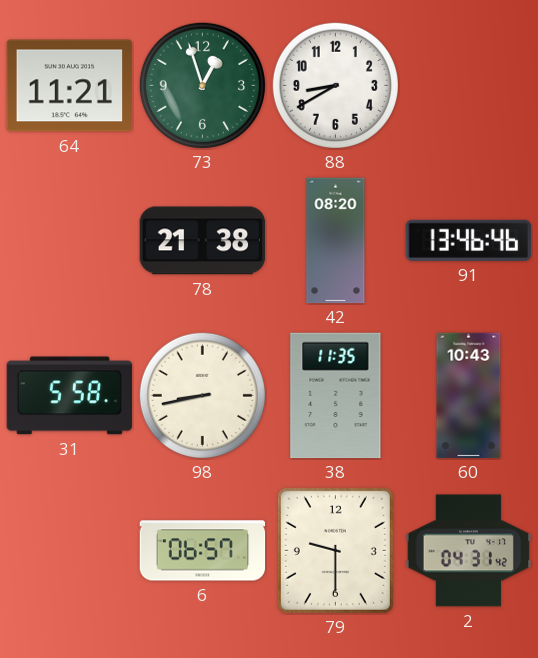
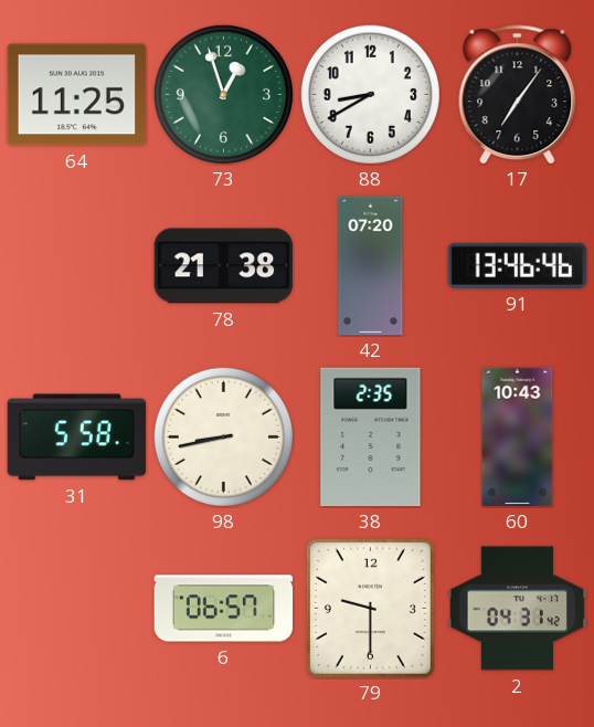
64: 11:21 -> 11:25 (77, 95)
17: none -> 7:06 (518, 95)
42: 08:20 -> 07:20 (371, 266)
38: 11:35 -> 2:35 (371, 438)
